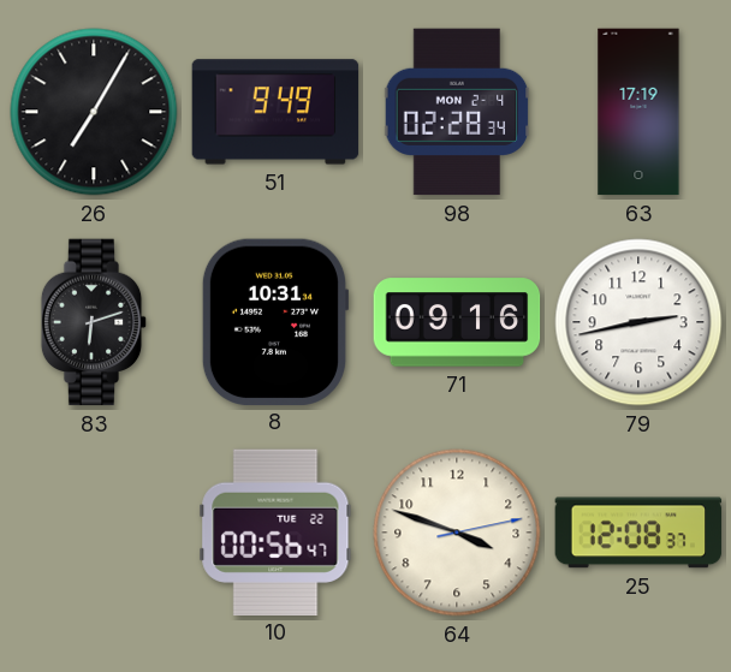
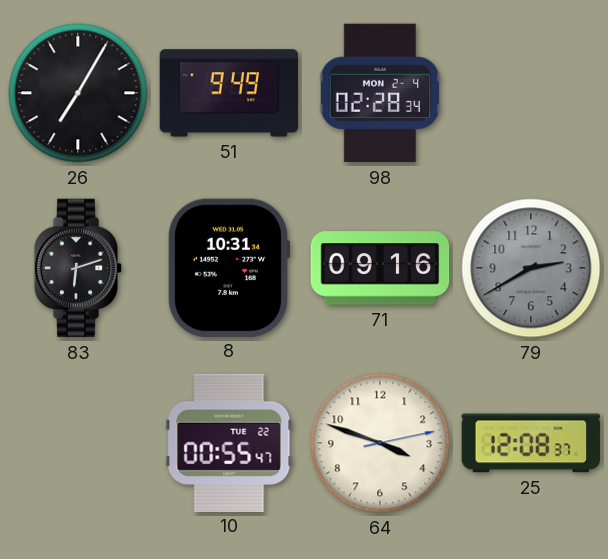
63: 17:19 -> none (638, 112)
79: 2:43 -> 2:40 (531, 268)
79 dial: white -> grey (531, 268)
10: 00:56 -> 00:55 (229, 442)
